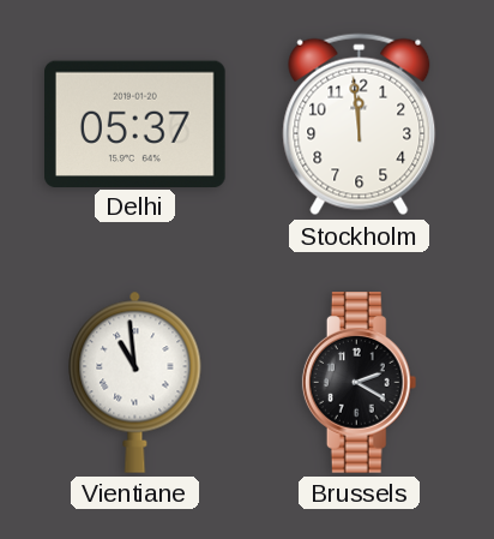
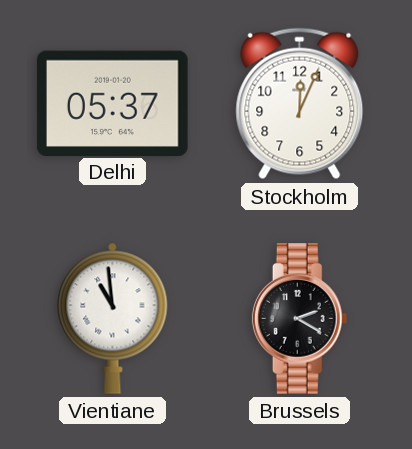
Stockholm: 11:59 -> 12:04 (300, 104)
